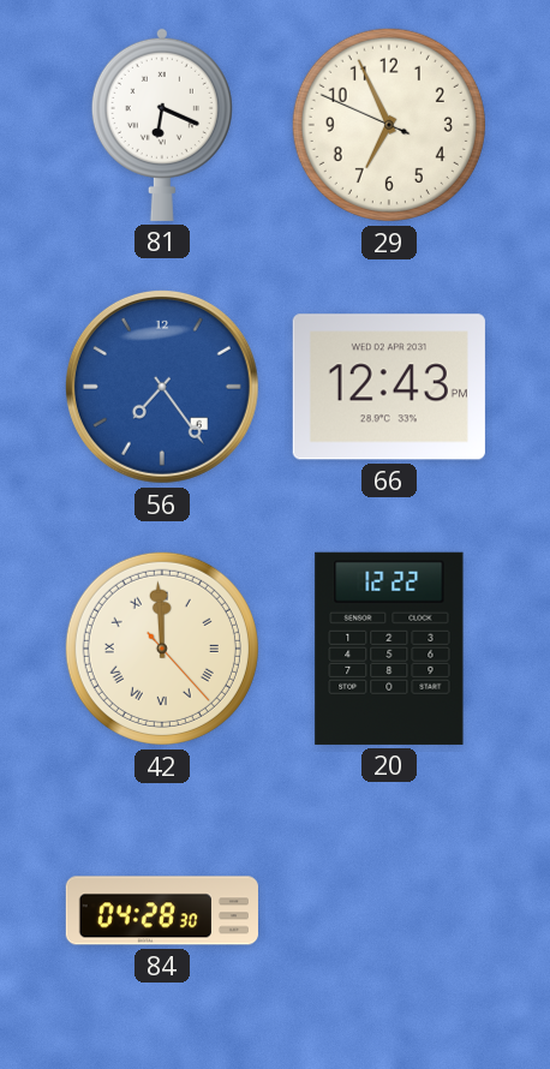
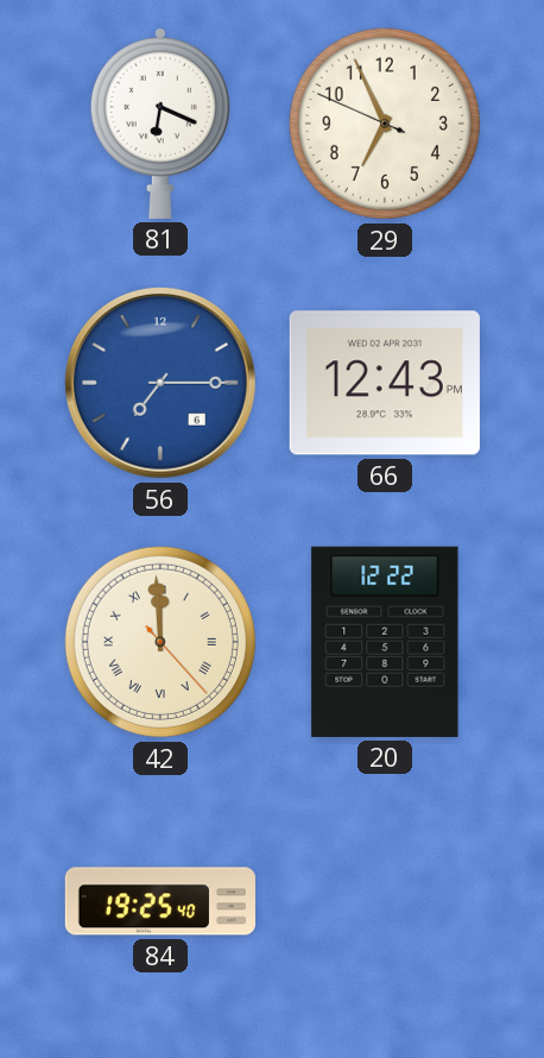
56: 7:24 -> 7:15 (160, 383)
84: 04:28 -> 19:25 (160, 901)
